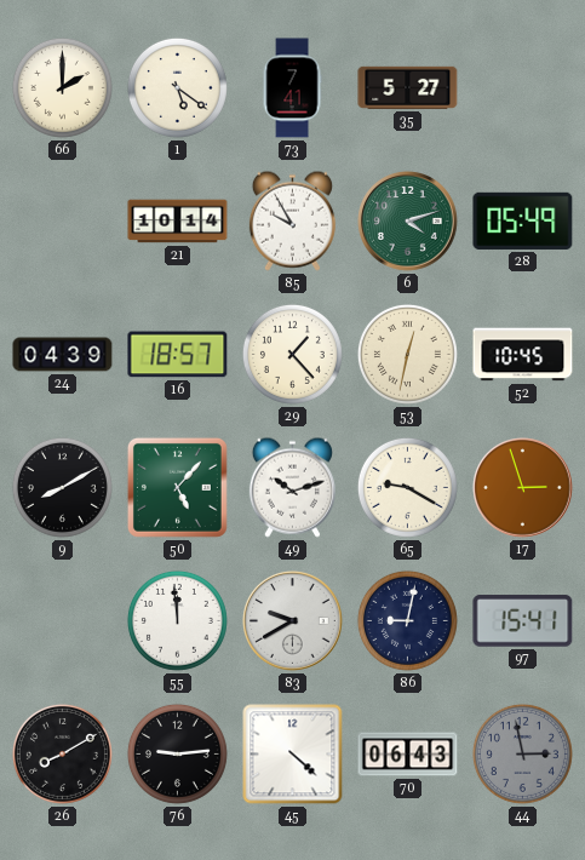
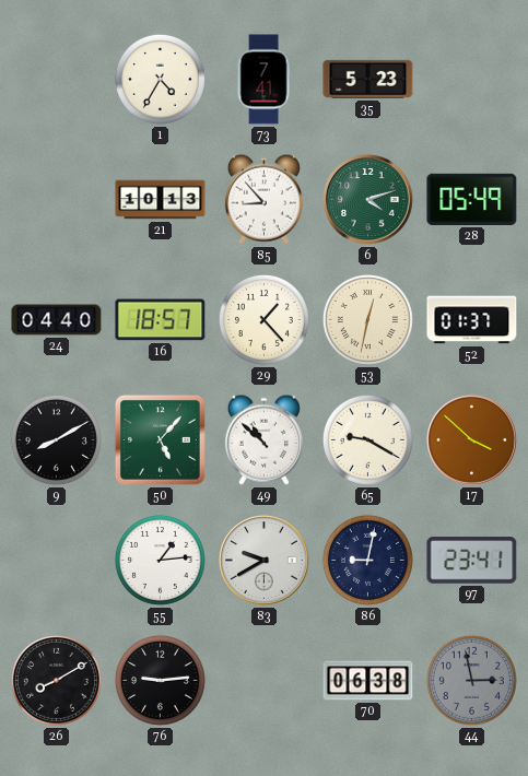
66: 2:00 -> none (62, 87)
1: 5:21 -> 4:35 (160, 79)
35: 5:27 -> 5:23 (368, 79)
21: 10:14 -> 10:13 (161, 200)
85: 9:55 -> 8:53 (263, 199)
24: 04:39 -> 04:40 (57, 320)
52: 10:45 -> 01:37 (472, 320)
49: 10:12 -> 10:52 (263, 439)
17: 2:57 -> 3:52 (472, 440)
55: 11:59 -> 1:14 (160, 560)
97: 15:41 -> 23:41 (472, 561)
45: 4:22 -> none (293, 755)
70: 06:43 -> 06:38 (368, 681)
